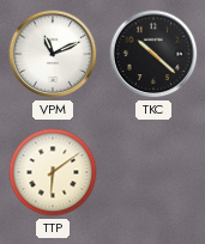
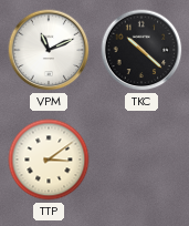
TTP: 6:09 -> 3:09 (49, 160)
